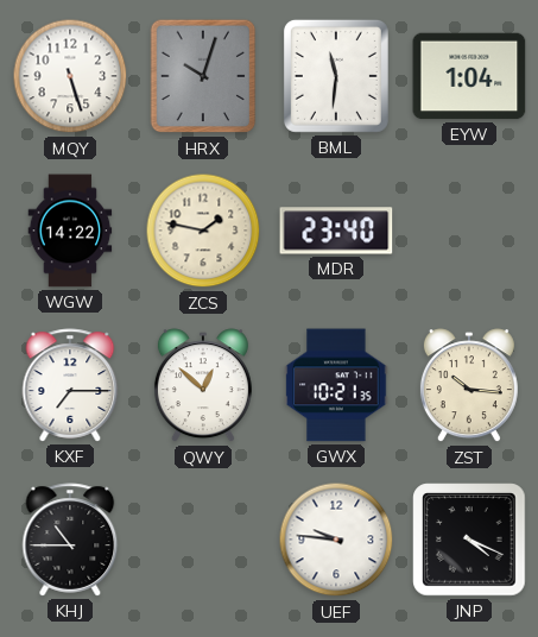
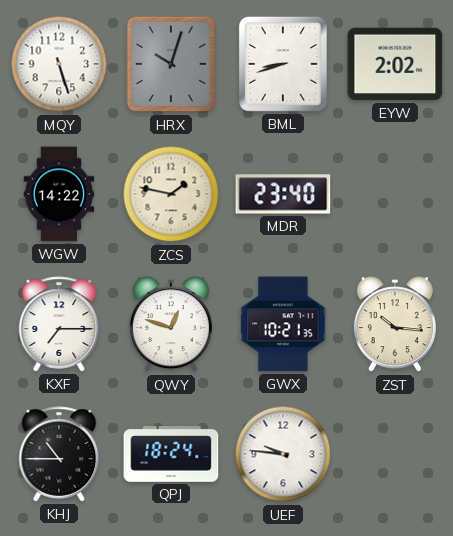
BML: 11:31 -> 8:42 (283, 64)
EYW: 1:04 -> 2:02 (395, 64)
QWY: 12:52 -> 12:48 (171, 325)
QPJ: none -> 18:24 (171, 455)
JNP: 4:19 -> none (469, 540)
